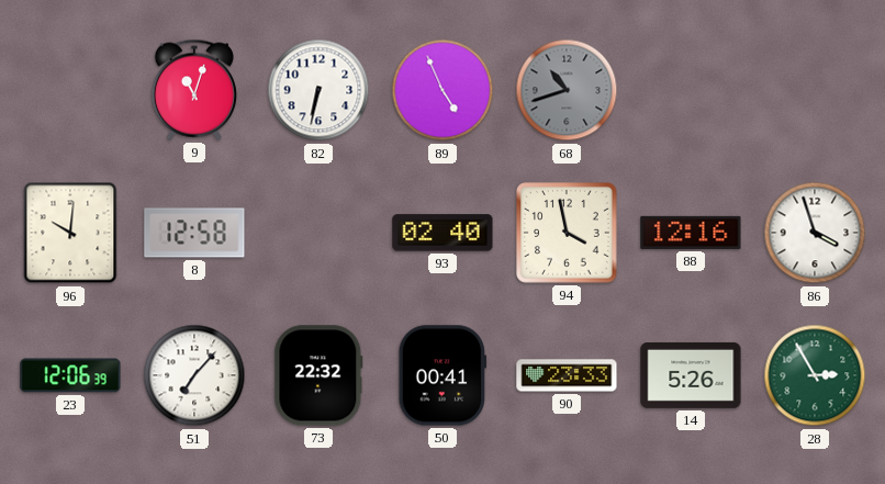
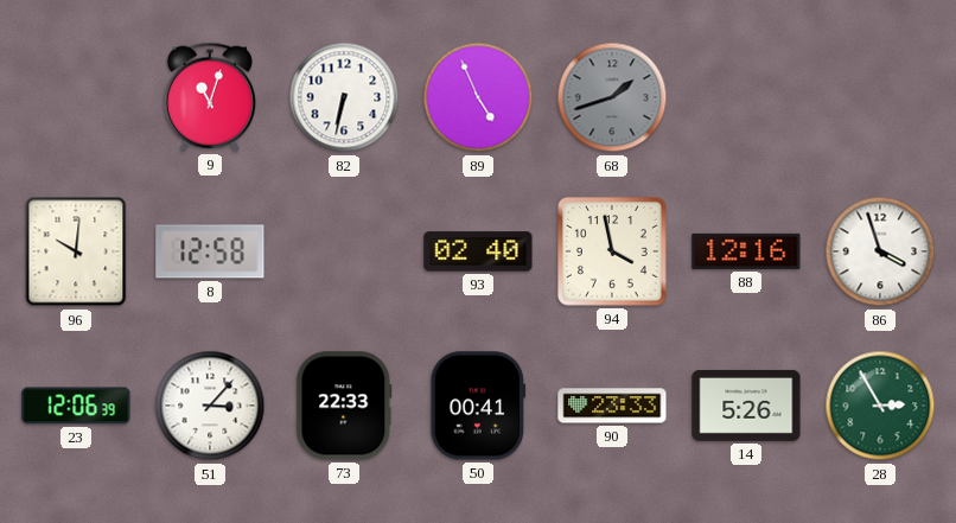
68: 10:42 -> 1:42 (612, 97)
51: 7:07 -> 3:07 (210, 406)
73: 22:32 -> 22:33 (344, 406)
